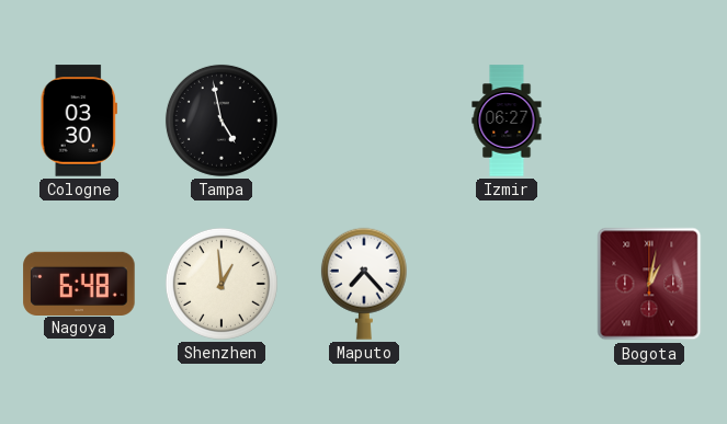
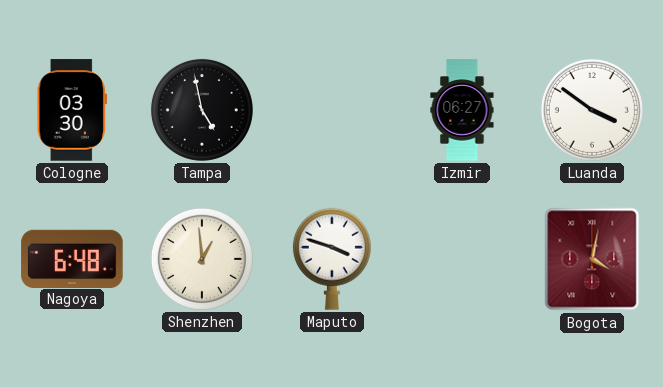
Luanda: none -> 3:51 (592, 110)
Maputo: 7:23 -> 3:48 (332, 259)
Bogota: 1:02 -> 4:02 (592, 259)
